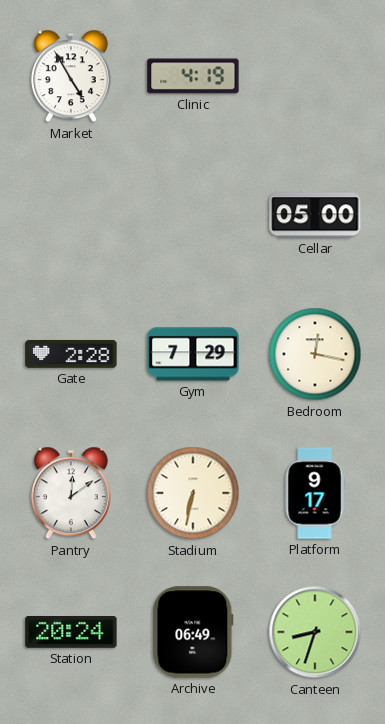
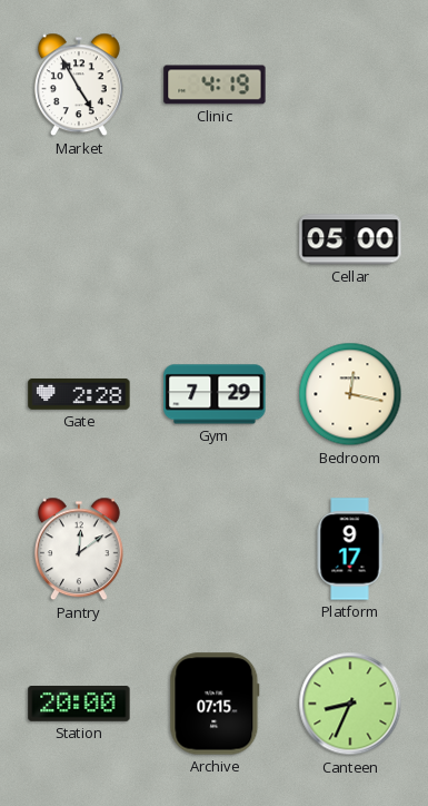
Stadium: 6:32 -> none (193, 493)
Station: 20:24 -> 20:00 (79, 705)
Archive: 06:49 -> 07:15 (215, 704)
Canteen: 8:33 -> 8:34 (350, 704)
